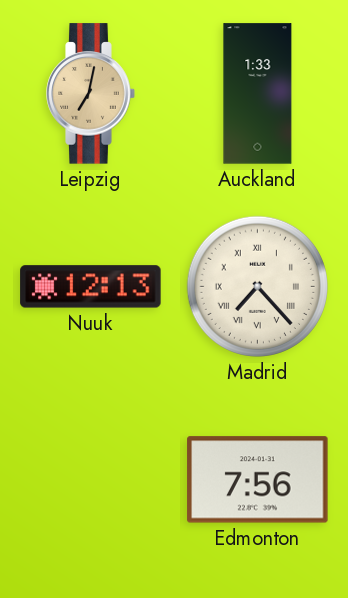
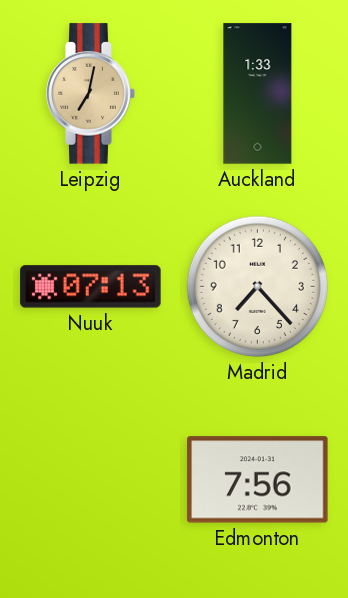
Nuuk: 12:13 -> 07:13 (91, 287)
Madrid numerals: Roman -> Arabic (257, 286)
